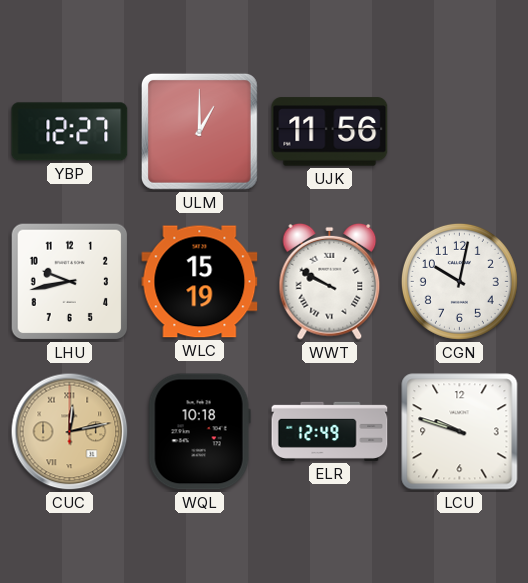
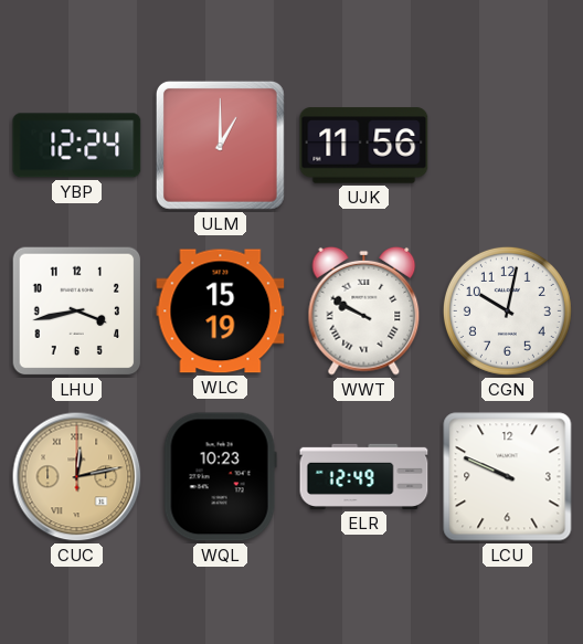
YBP: 12:27 -> 12:24 (77, 146)
LHU: 9:43 -> 3:43 (77, 312)
WQL: 10:18 -> 10:23 (220, 477)
LCU: 9:48 -> 9:49 (508, 477)
